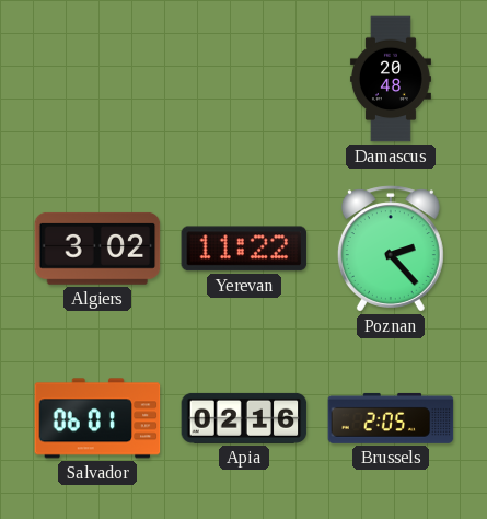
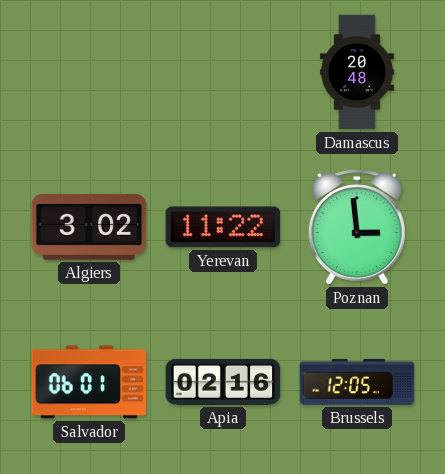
Poznan: 2:23 -> 2:59 (357, 227)
Brussels: 2:05 -> 12:05 (357, 382)
